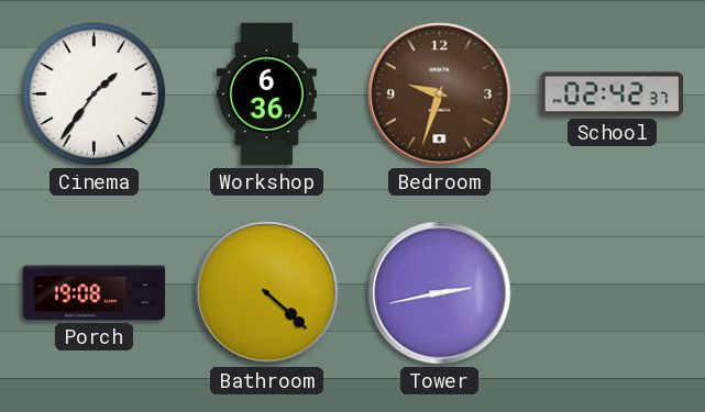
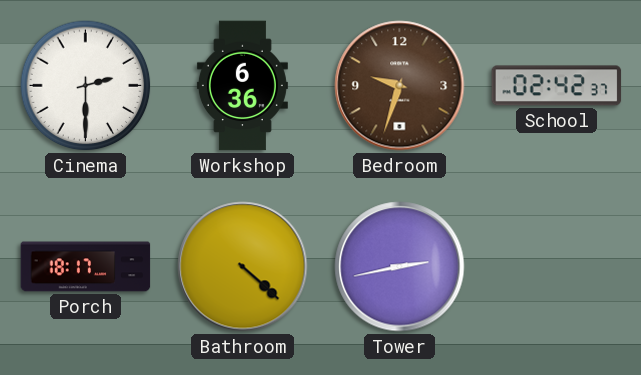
Cinema: 1:36 -> 2:30 (86, 86)
Porch: 19:08 -> 18:17 (86, 267)
